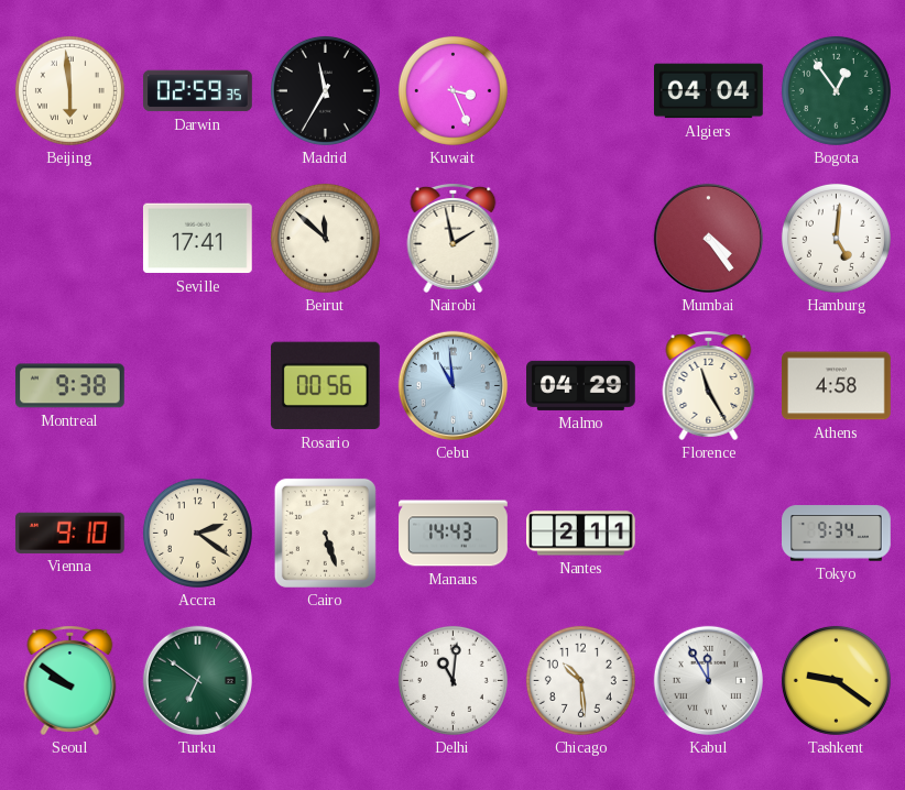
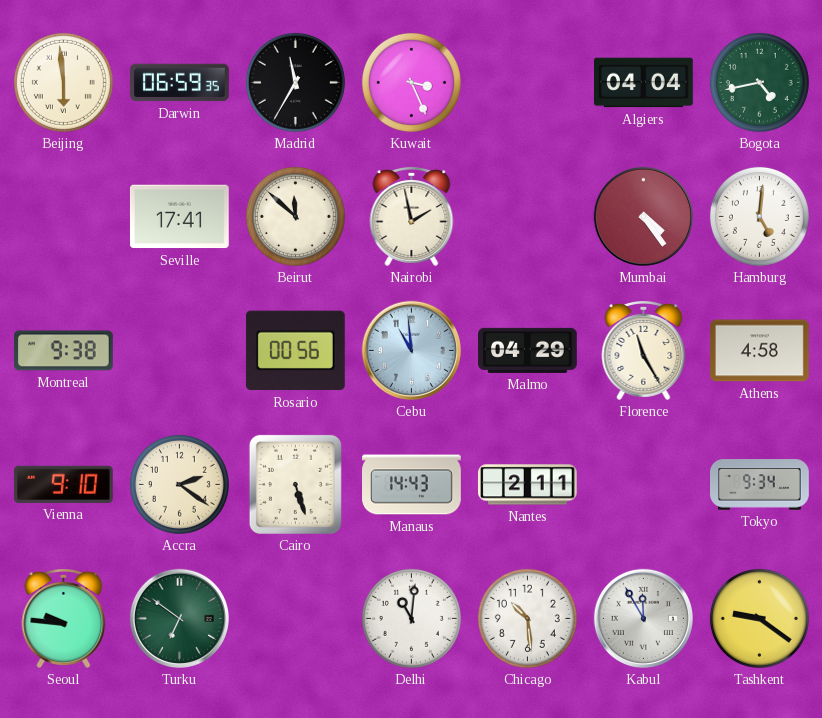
Darwin: 02:59 -> 06:59 (180, 83)
Bogota: 12:54 -> 4:43 (759, 82)
Seoul: 9:51 -> 9:46 (64, 619)
